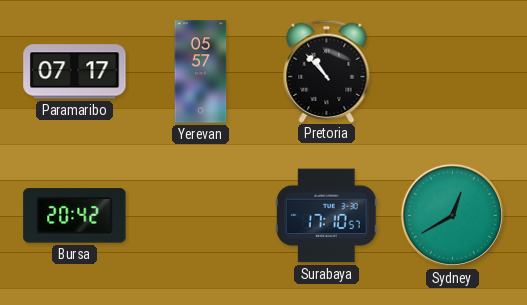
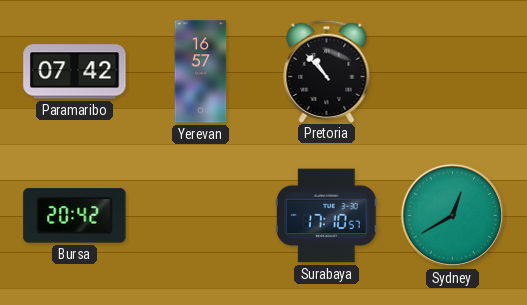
Paramaribo: 07:17 -> 07:42 (75, 72)
Yerevan: 05:57 -> 16:57 (201, 72)
